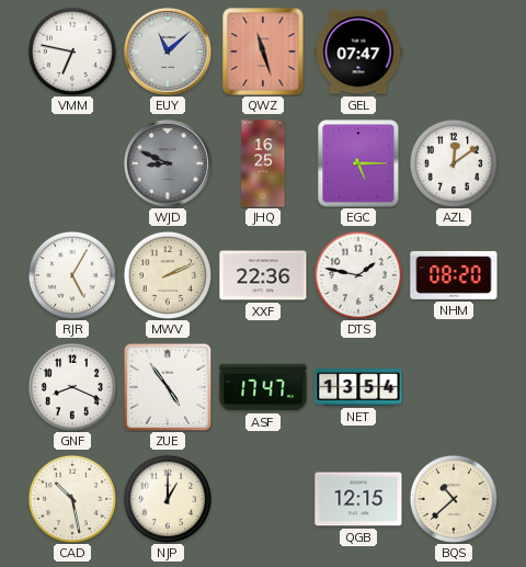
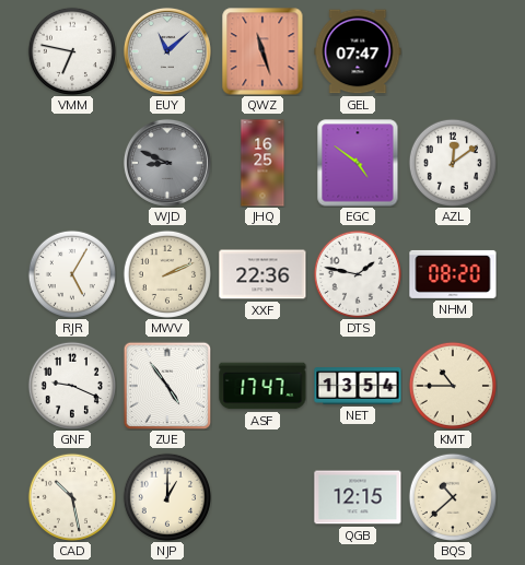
EGC: 5:15 -> 4:51 (358, 163)
GNF: 8:19 -> 9:19 (72, 386)
KMT: none -> 10:45 (453, 386)
